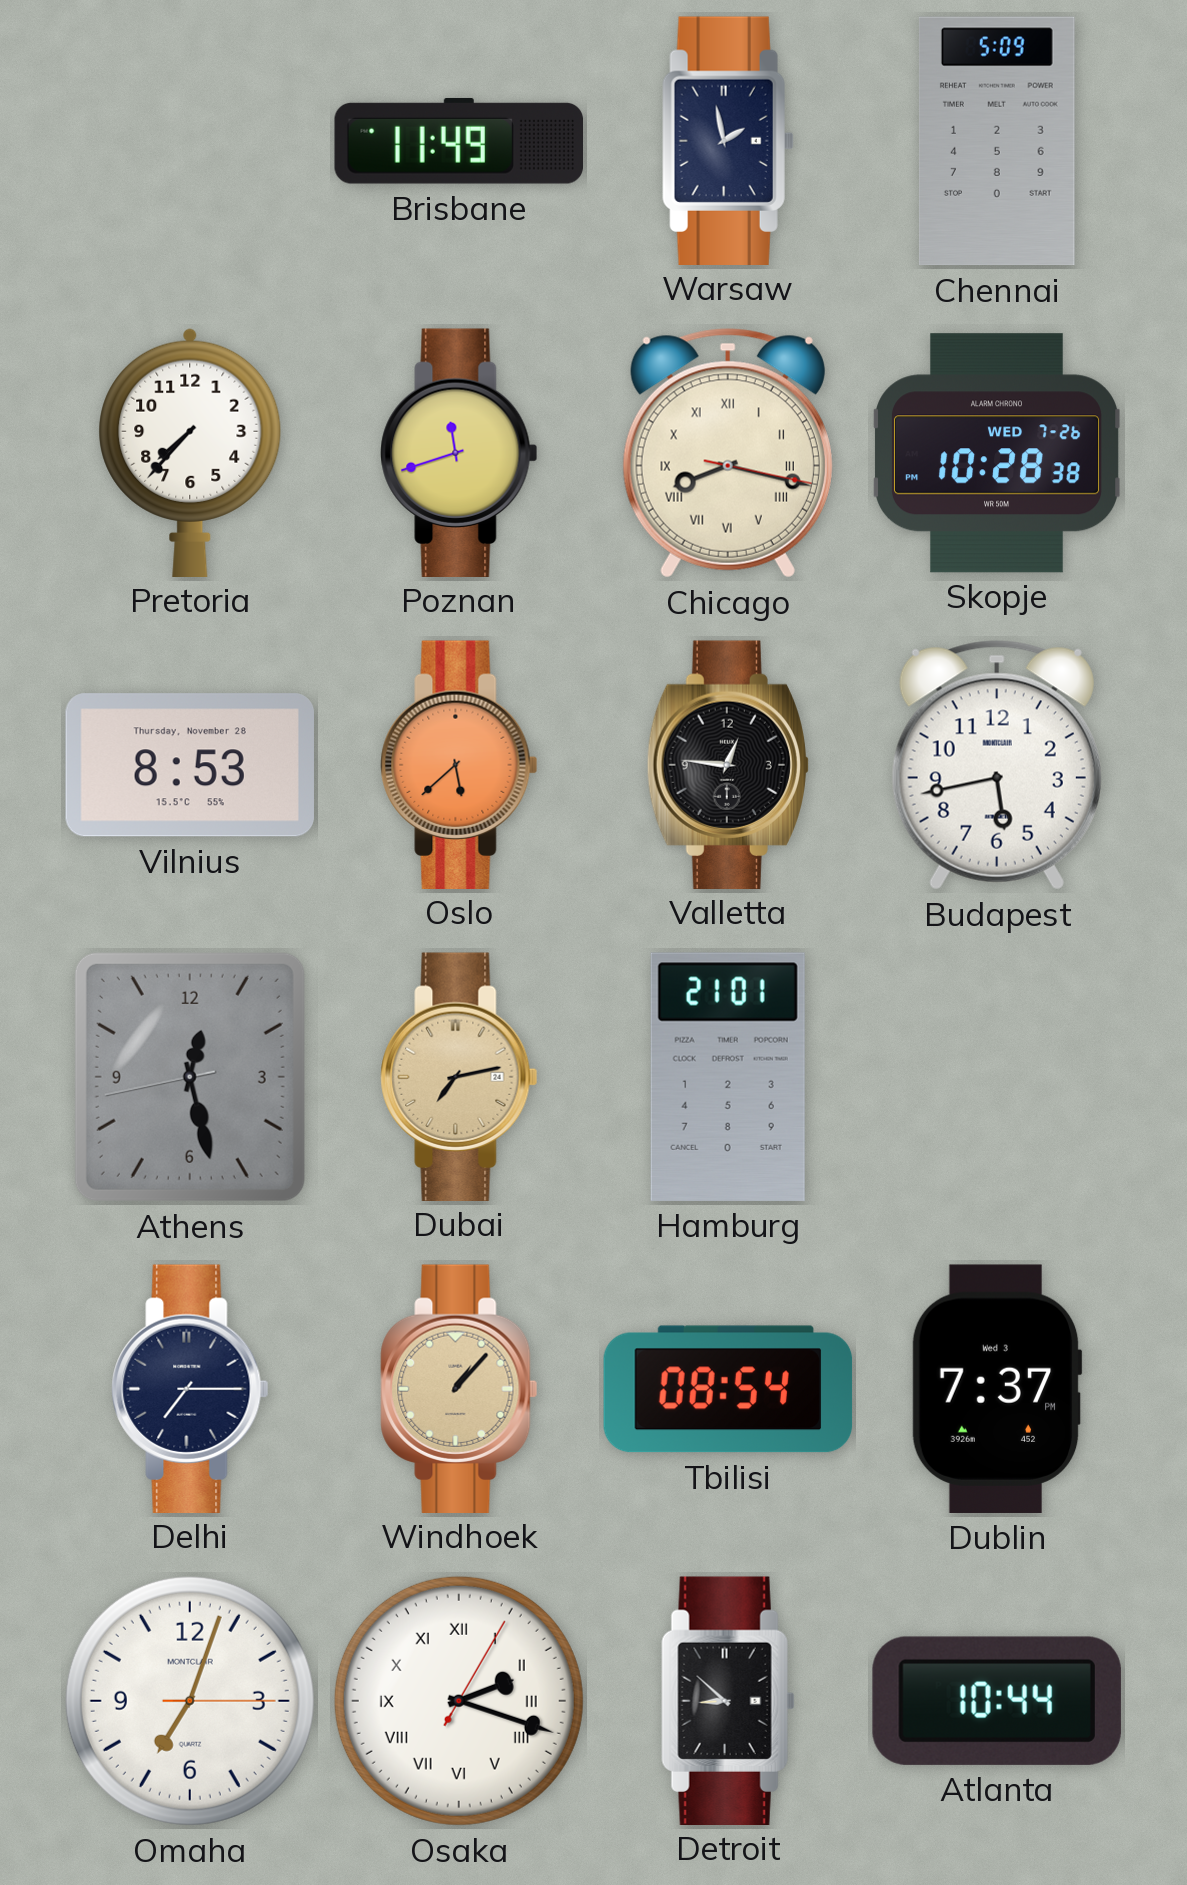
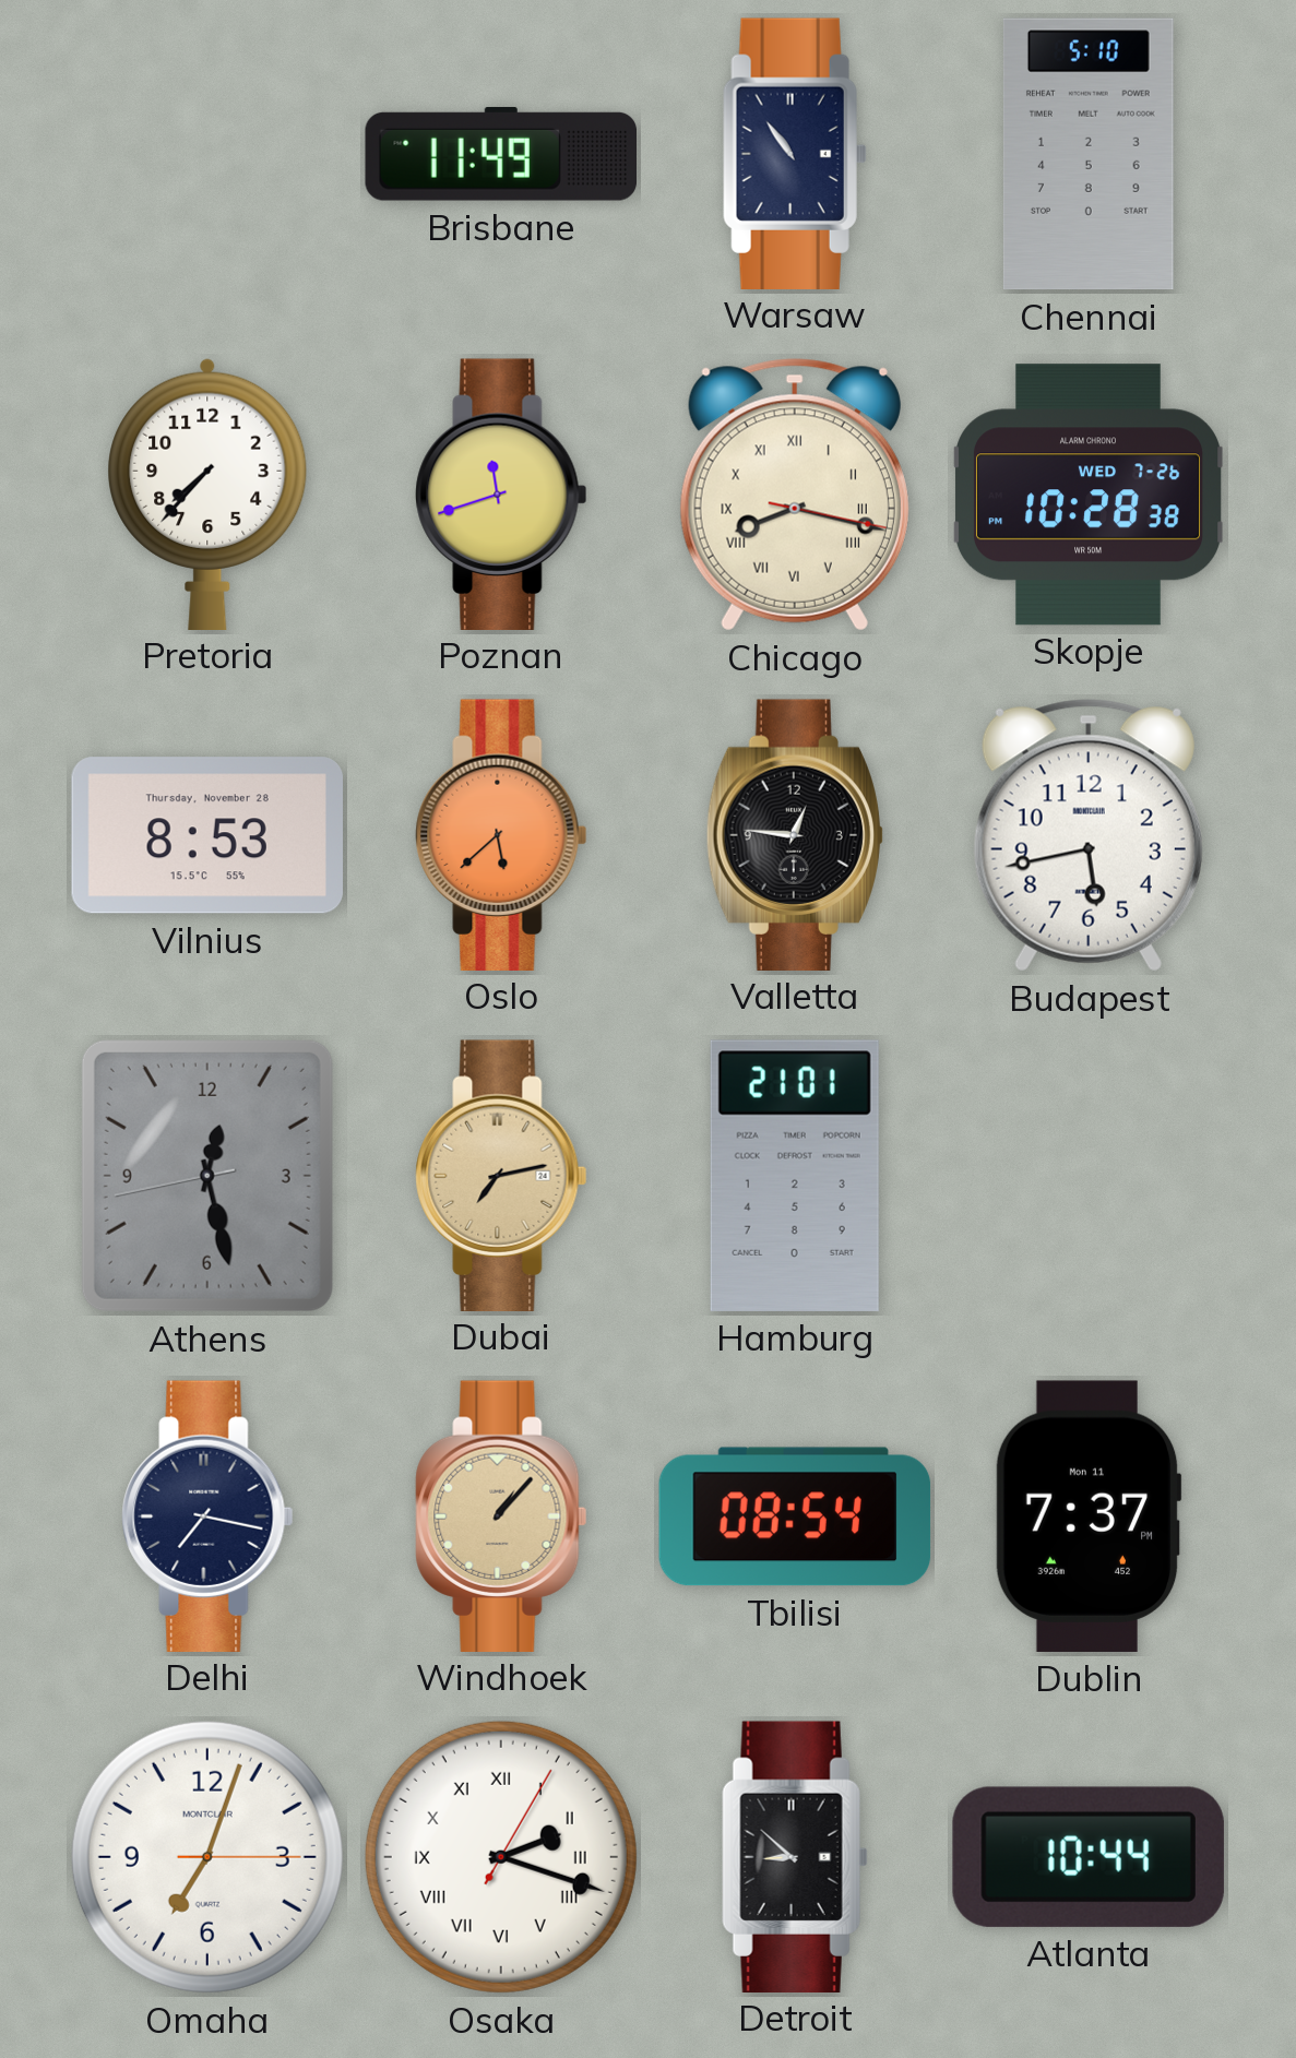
Warsaw: 1:58 -> 10:54 (795, 153)
Chennai: 5:09 -> 5:10 (1089, 154)
Delhi: 7:15 -> 7:17 (207, 1515)
Dublin date: Wed 3 -> Mon 11 (1089, 1516)
